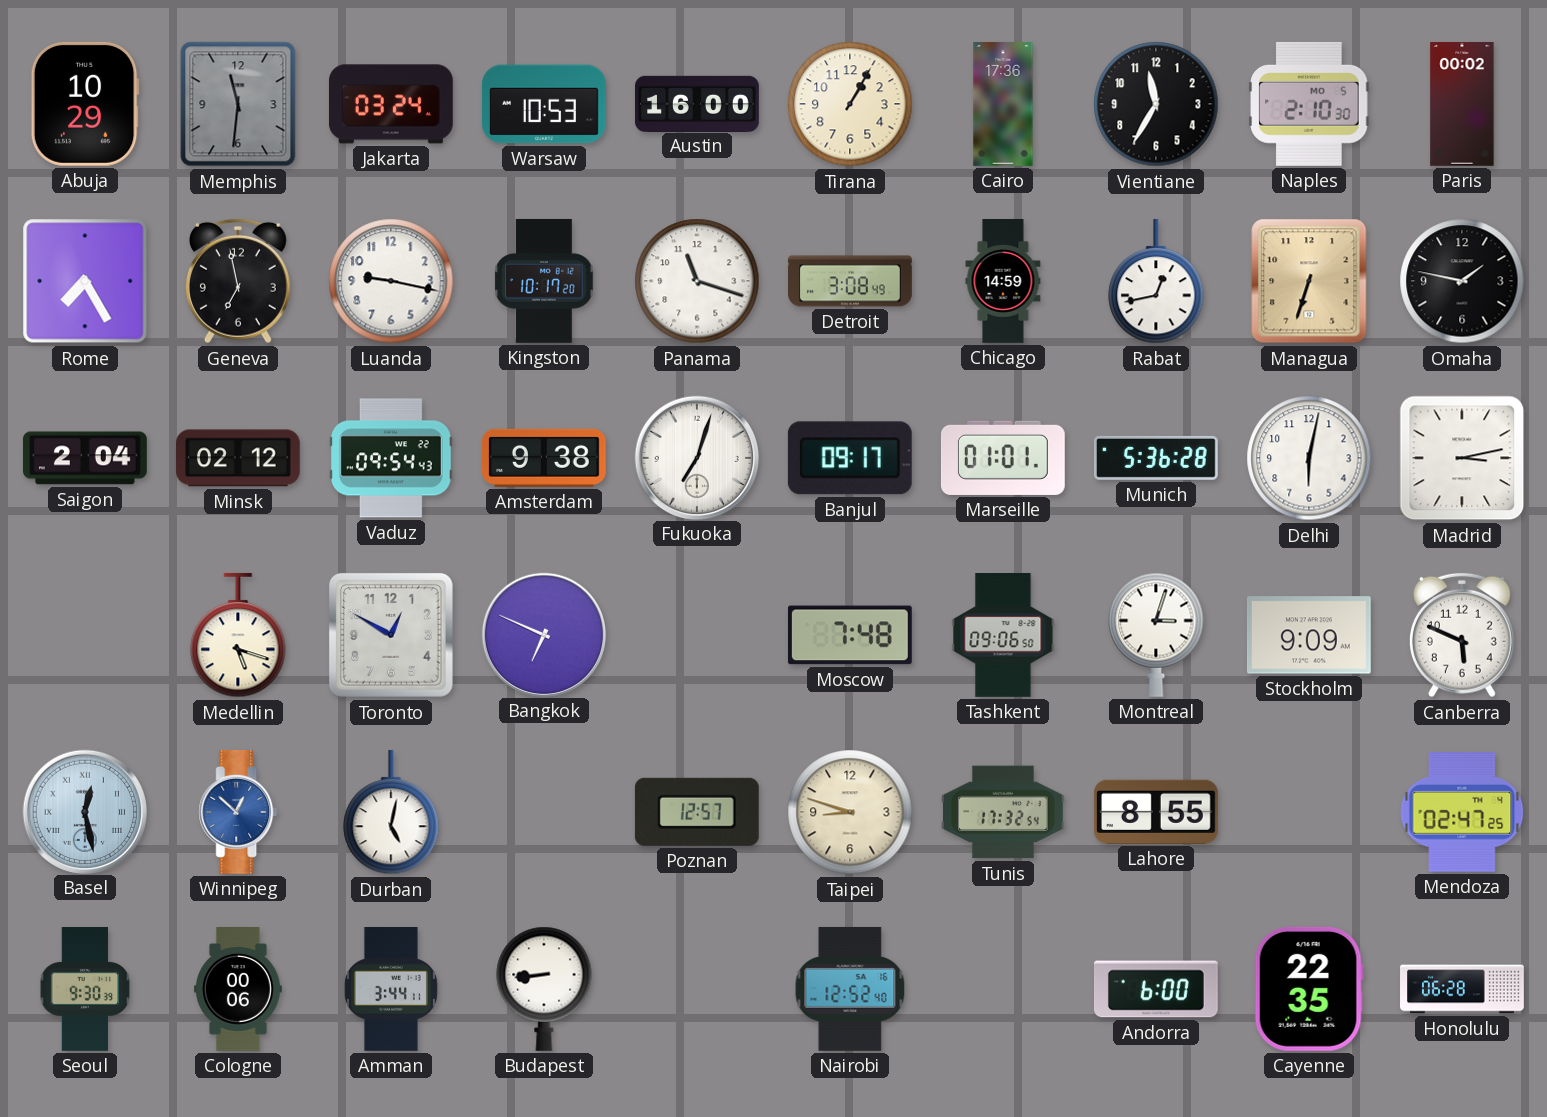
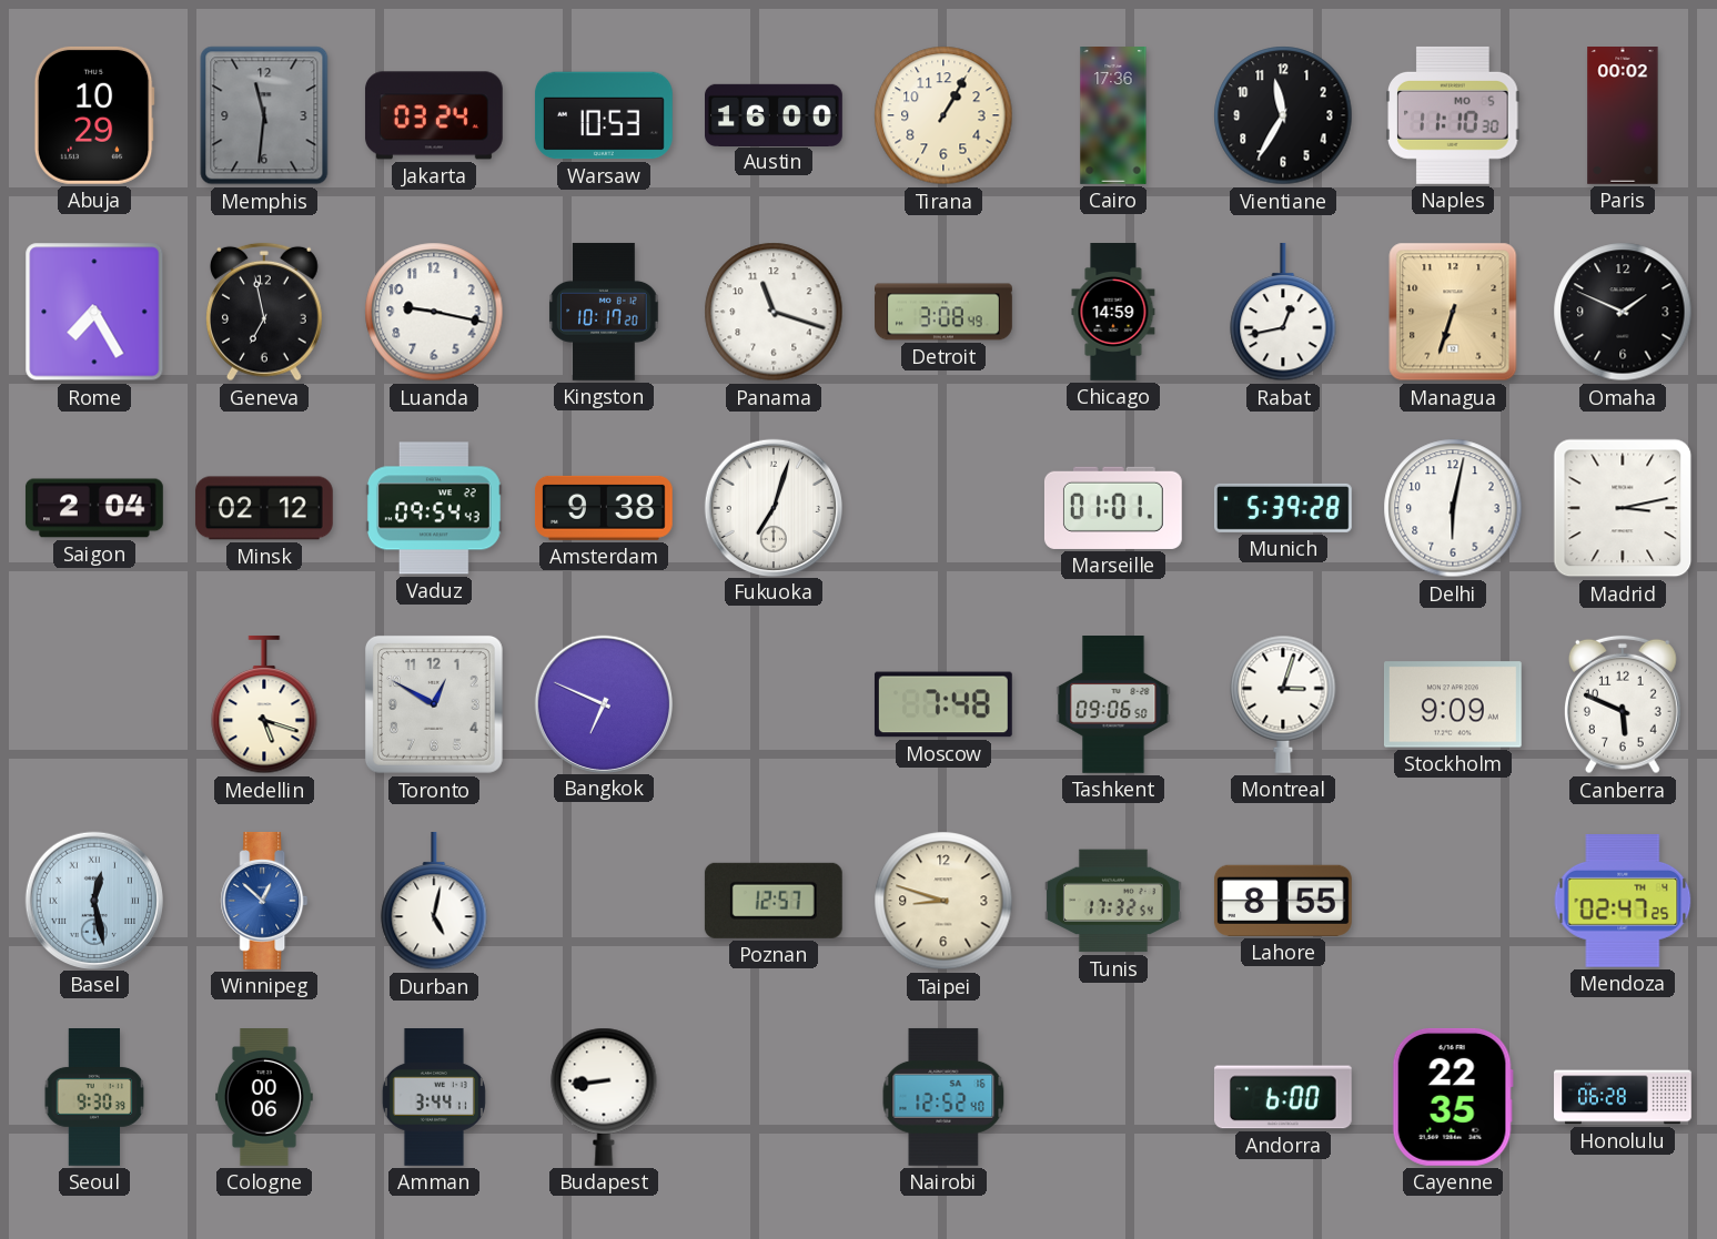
Naples: 2:10 -> 11:10 (1453, 115)
Omaha: 1:47 -> 1:49 (1623, 312)
Banjul: 09:17 -> none (850, 458)
Munich: 5:36 -> 5:39 (1284, 508)
